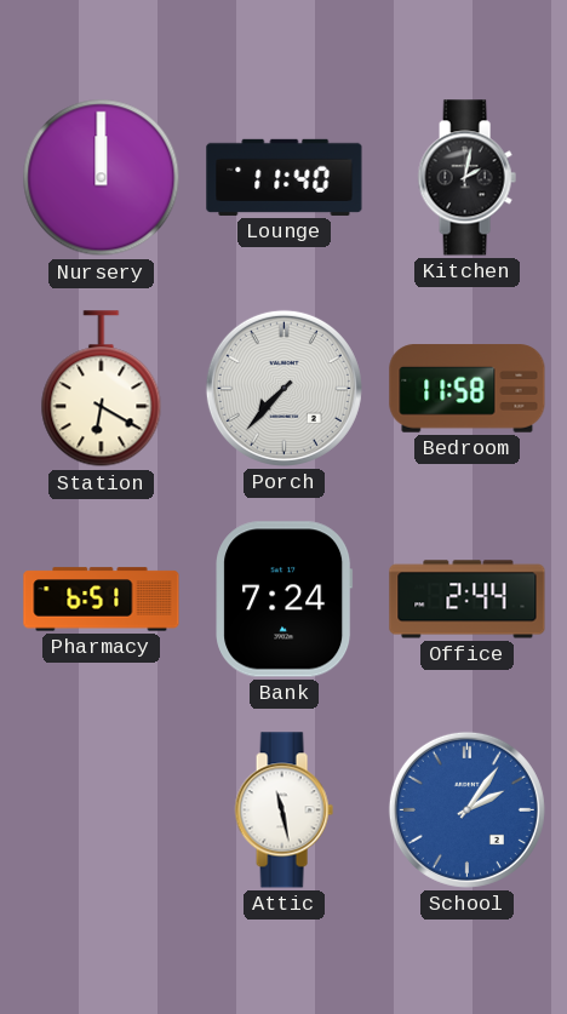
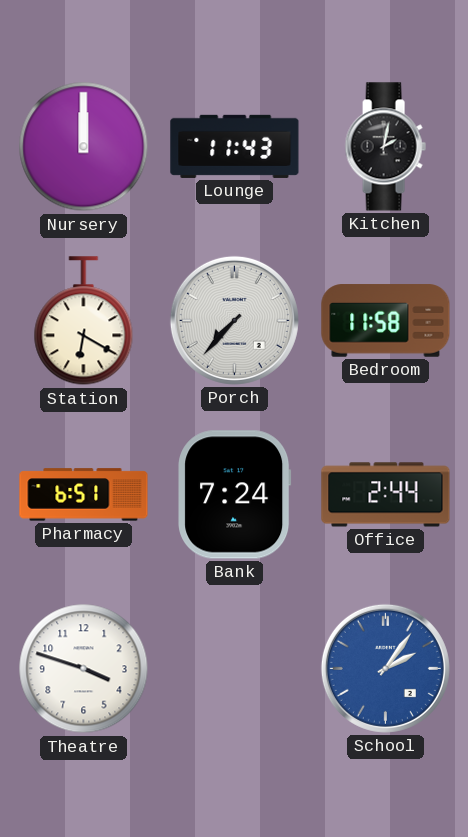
Lounge: 11:40 -> 11:43 (235, 146)
Theatre: none -> 3:48 (84, 669)
Attic: 11:28 -> none (283, 810)
